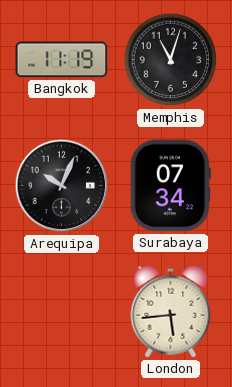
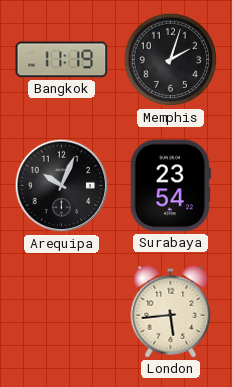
Memphis: 11:03 -> 2:03 (171, 60)
Surabaya: 07:34 -> 23:54 (170, 186)
